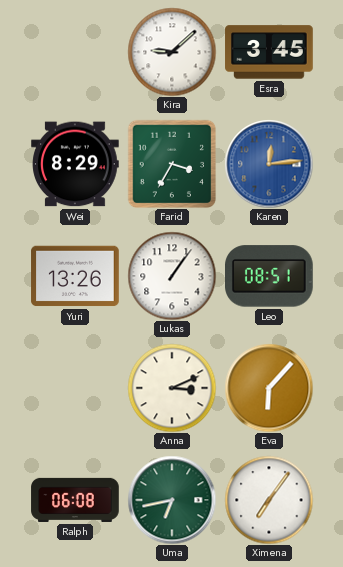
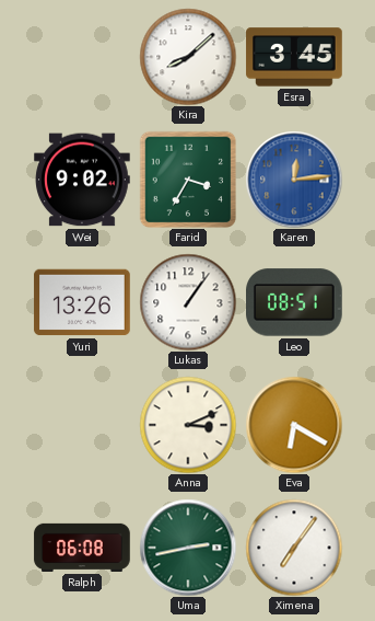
Kira: 9:08 -> 8:08 (188, 57)
Wei: 8:29 -> 9:02 (82, 180)
Eva: 6:07 -> 6:20 (294, 425)
Uma: 6:43 -> 2:43 (188, 548)
